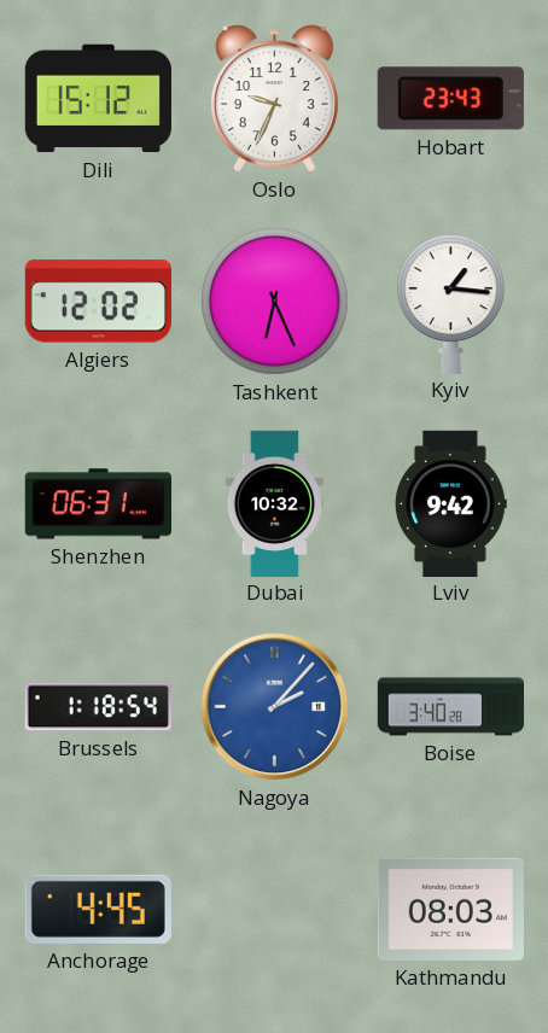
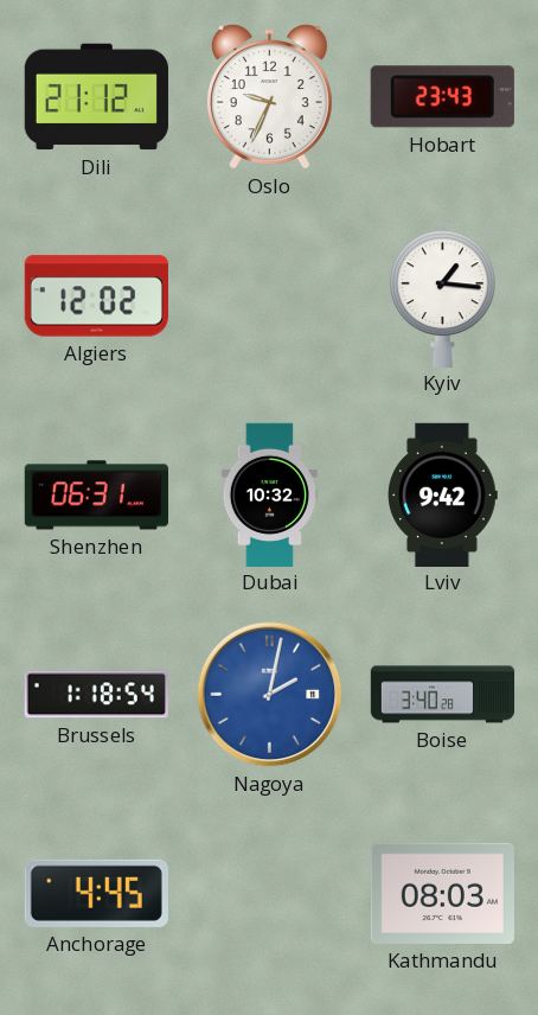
Dili: 15:12 -> 21:12 (96, 97)
Tashkent: 6:26 -> none (275, 302)
Nagoya: 2:07 -> 2:02 (270, 695)
